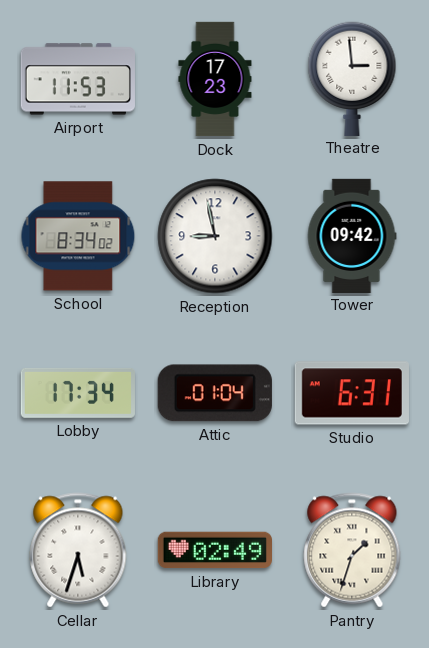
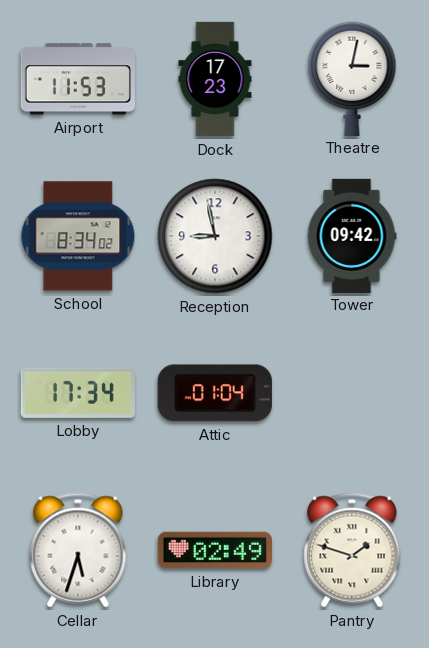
Theatre: 2:59 -> 3:02 (352, 78)
Studio: 6:31 -> none (352, 393)
Pantry: 1:33 -> 1:48 (352, 550)
